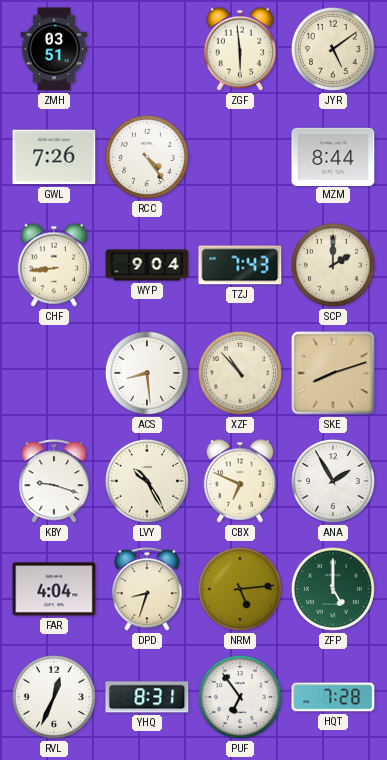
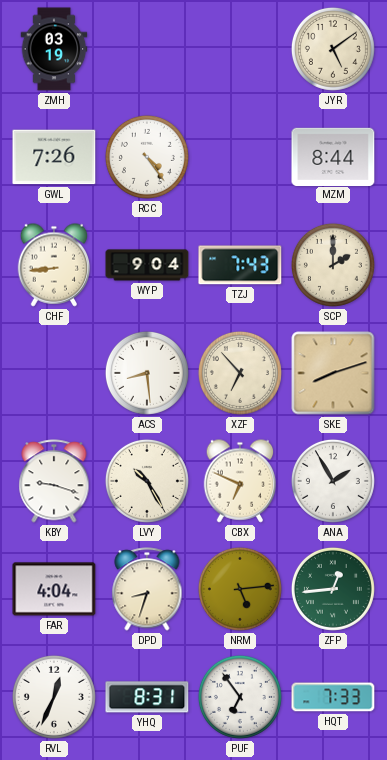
ZMH: 03:51 -> 03:19 (54, 49)
ZGF: 5:59 -> none (240, 49)
XZF: 10:53 -> 6:53 (240, 373)
ZFP: 5:00 -> 12:44 (333, 589)
HQT: 7:28 -> 7:33 (333, 697)
